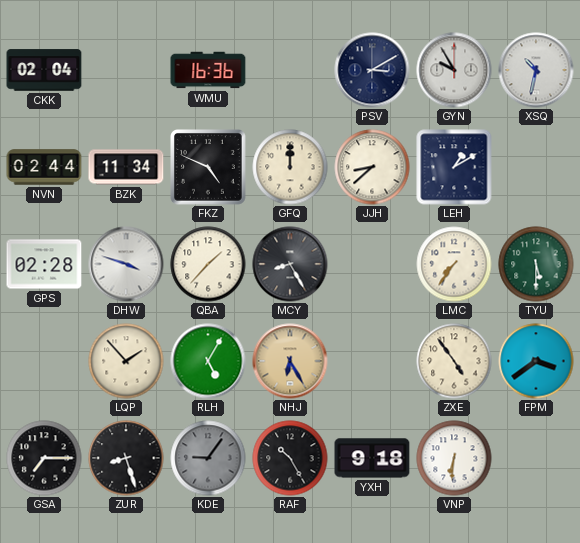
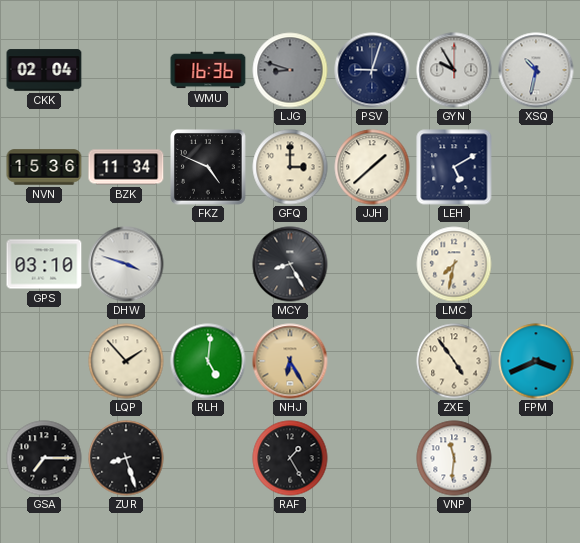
LJG: none -> 8:48 (290, 70)
PSV: 3:10 -> 9:03 (372, 70)
NVN: 02:44 -> 15:36 (44, 167)
GFQ: 12:00 -> 3:00 (290, 167)
JJH: 8:38 -> 1:38 (372, 167)
LEH: 1:10 -> 5:10 (454, 167)
GPS: 02:28 -> 03:10 (44, 264)
QBA: 1:37 -> none (208, 264)
LMC: 7:36 -> 7:32 (454, 264)
TYU: 5:30 -> none (536, 264)
RLH: 5:05 -> 5:01 (208, 361)
FPM: 3:39 -> 3:41 (536, 361)
KDE: 9:06 -> none (208, 458)
RAF: 10:25 -> 1:25 (290, 458)
YXH: 9:18 -> none (372, 458)
VNP: 6:31 -> 11:31 (454, 458)
